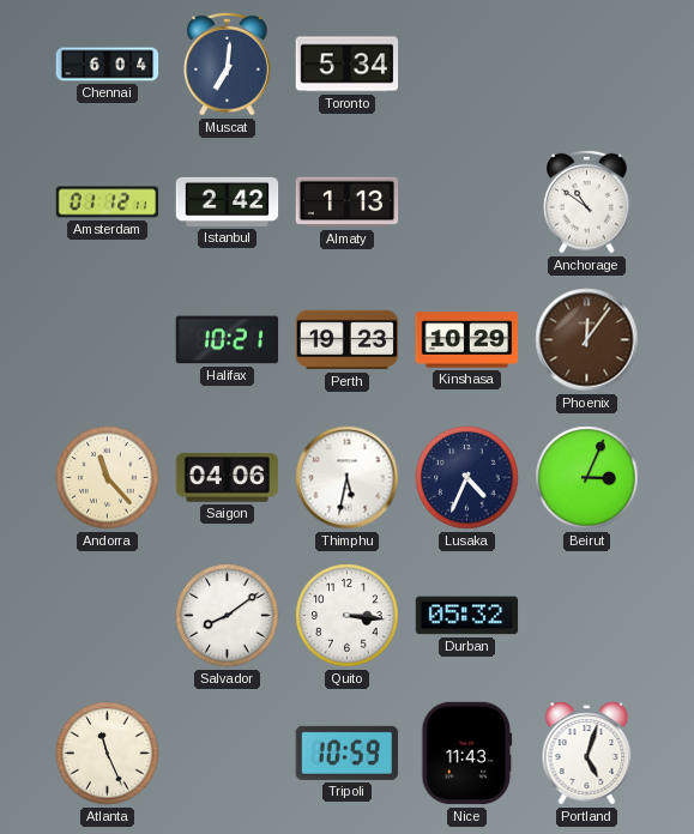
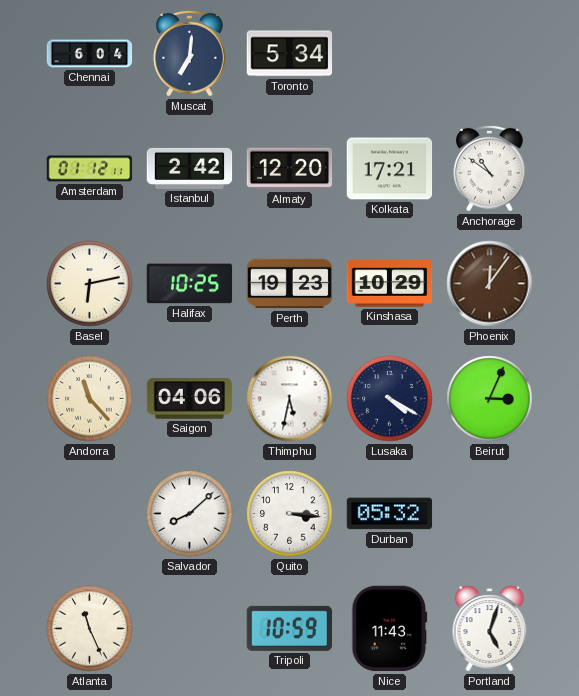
Almaty: 1:13 -> 12:20 (290, 169)
Kolkata: none -> 17:21 (390, 169)
Basel: none -> 6:13 (90, 284)
Halifax: 10:21 -> 10:25 (190, 284)
Lusaka: 4:34 -> 4:20 (390, 399)
Salvador: 8:09 -> 8:08 (190, 514)
